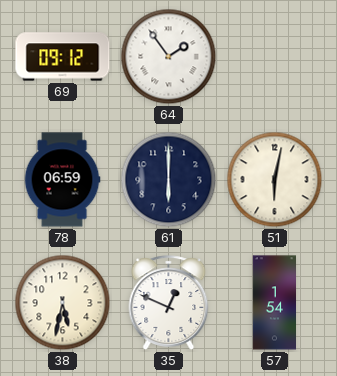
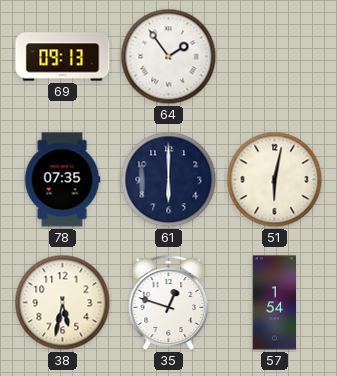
69: 09:12 -> 09:13 (63, 57)
78: 06:59 -> 07:35 (62, 180)
35: 12:49 -> 12:48 (169, 303)
